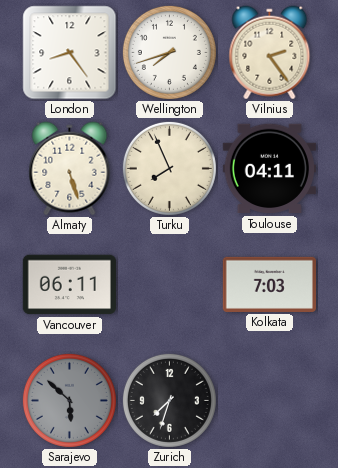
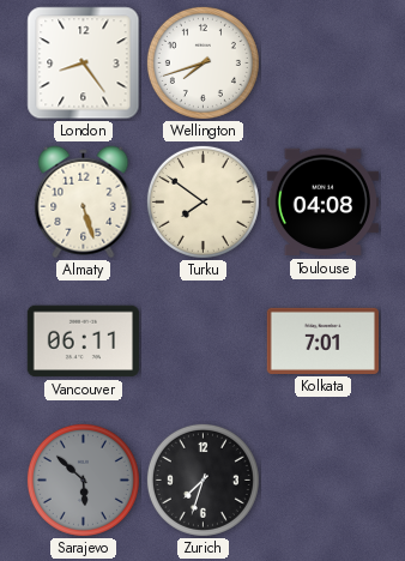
Vilnius: 2:24 -> none (270, 53)
Turku: 7:56 -> 7:51 (202, 201)
Toulouse: 04:11 -> 04:08 (322, 203)
Kolkata: 7:03 -> 7:01 (322, 340)
